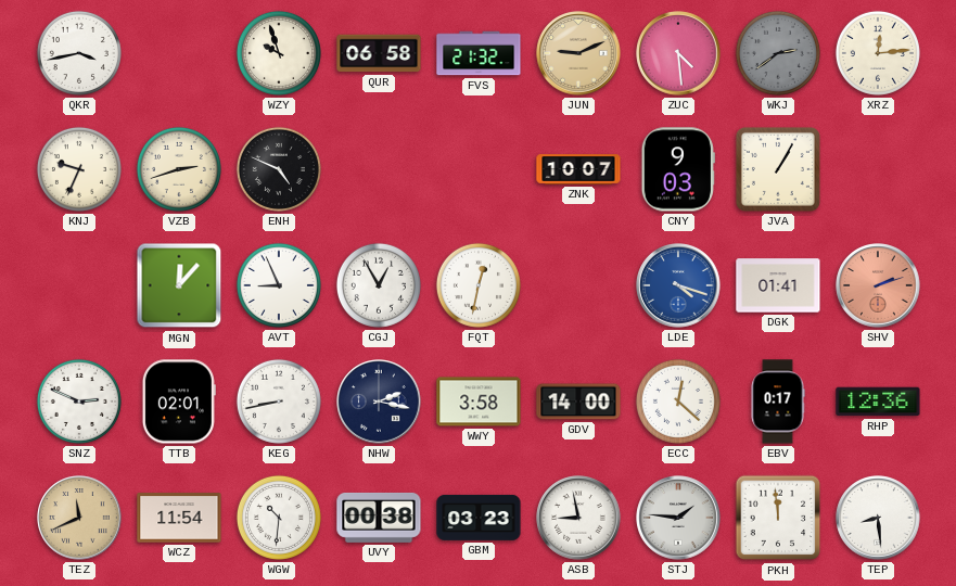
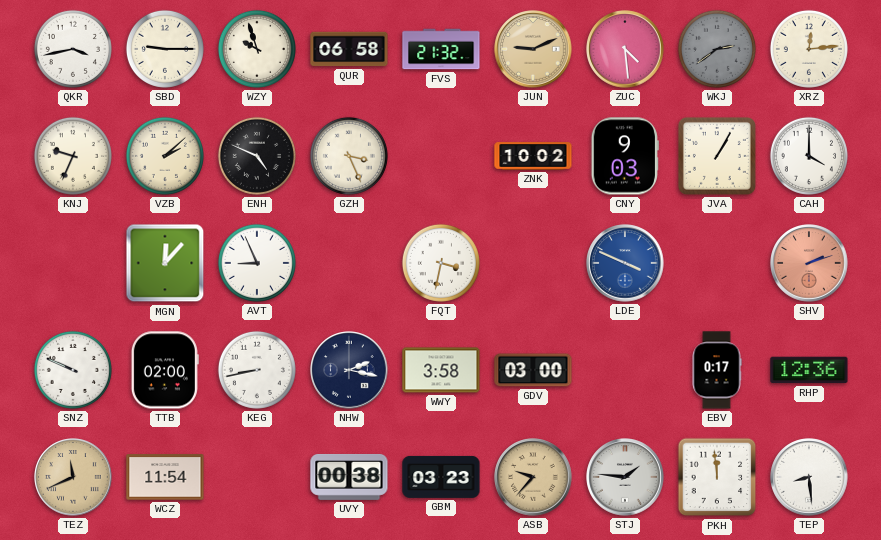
SBD: none -> 9:15 (165, 49)
VZB: 2:42 -> 2:08 (165, 156)
GZH: none -> 3:26 (349, 156)
ZNK: 10:07 -> 10:02 (533, 156)
CAH: none -> 4:00 (809, 156)
CGJ: 12:55 -> none (379, 285)
FQT: 12:32 -> 3:32 (441, 263)
LDE: 4:18 -> 3:49 (625, 263)
DGK: 01:41 -> none (778, 285)
SNZ: 2:49 -> 9:49 (73, 370)
TTB: 02:01 -> 02:00 (165, 370)
GDV: 14:00 -> 03:00 (533, 370)
ECC: 12:22 -> none (678, 402)
WGW: 10:31 -> none (279, 518)
ASB: 8:58 -> 9:37 (533, 477)
ASB dial: white -> champagne (533, 477)
